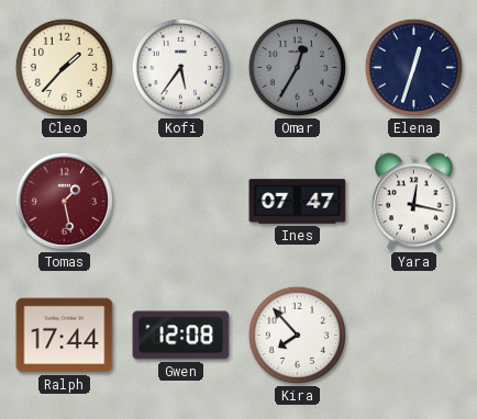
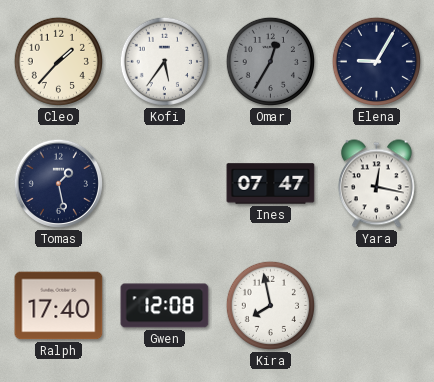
Elena: 12:33 -> 9:05 (376, 61)
Tomas dial: burgundy -> navy (58, 183)
Ralph: 17:44 -> 17:40 (59, 306)
Kira: 7:53 -> 7:58 (270, 305)
